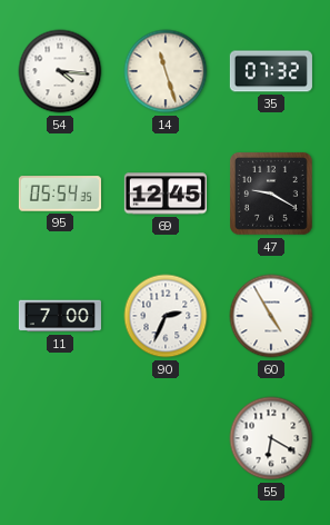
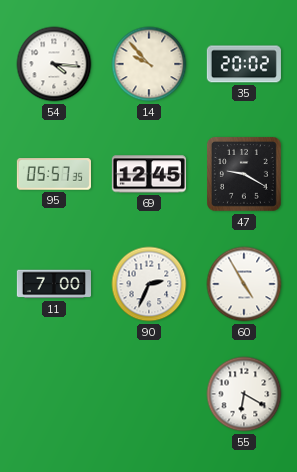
14: 11:27 -> 9:53 (149, 64)
35: 07:32 -> 20:02 (244, 64)
95: 05:54 -> 05:57 (54, 174)
